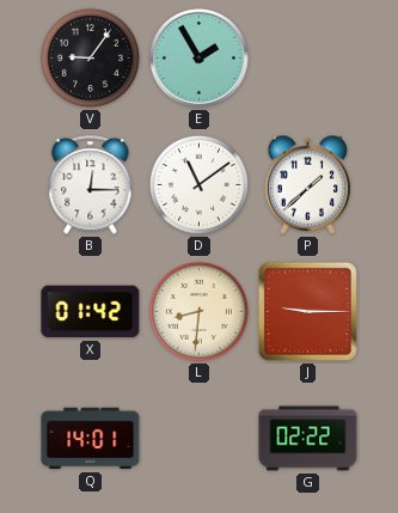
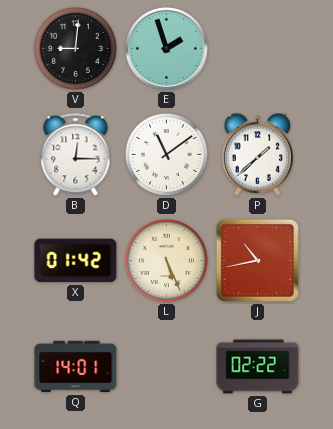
V: 9:06 -> 9:01 (75, 48)
E: 1:55 -> 1:57 (166, 48)
L: 8:31 -> 5:26 (166, 260)
J: 9:15 -> 10:43 (257, 260)
